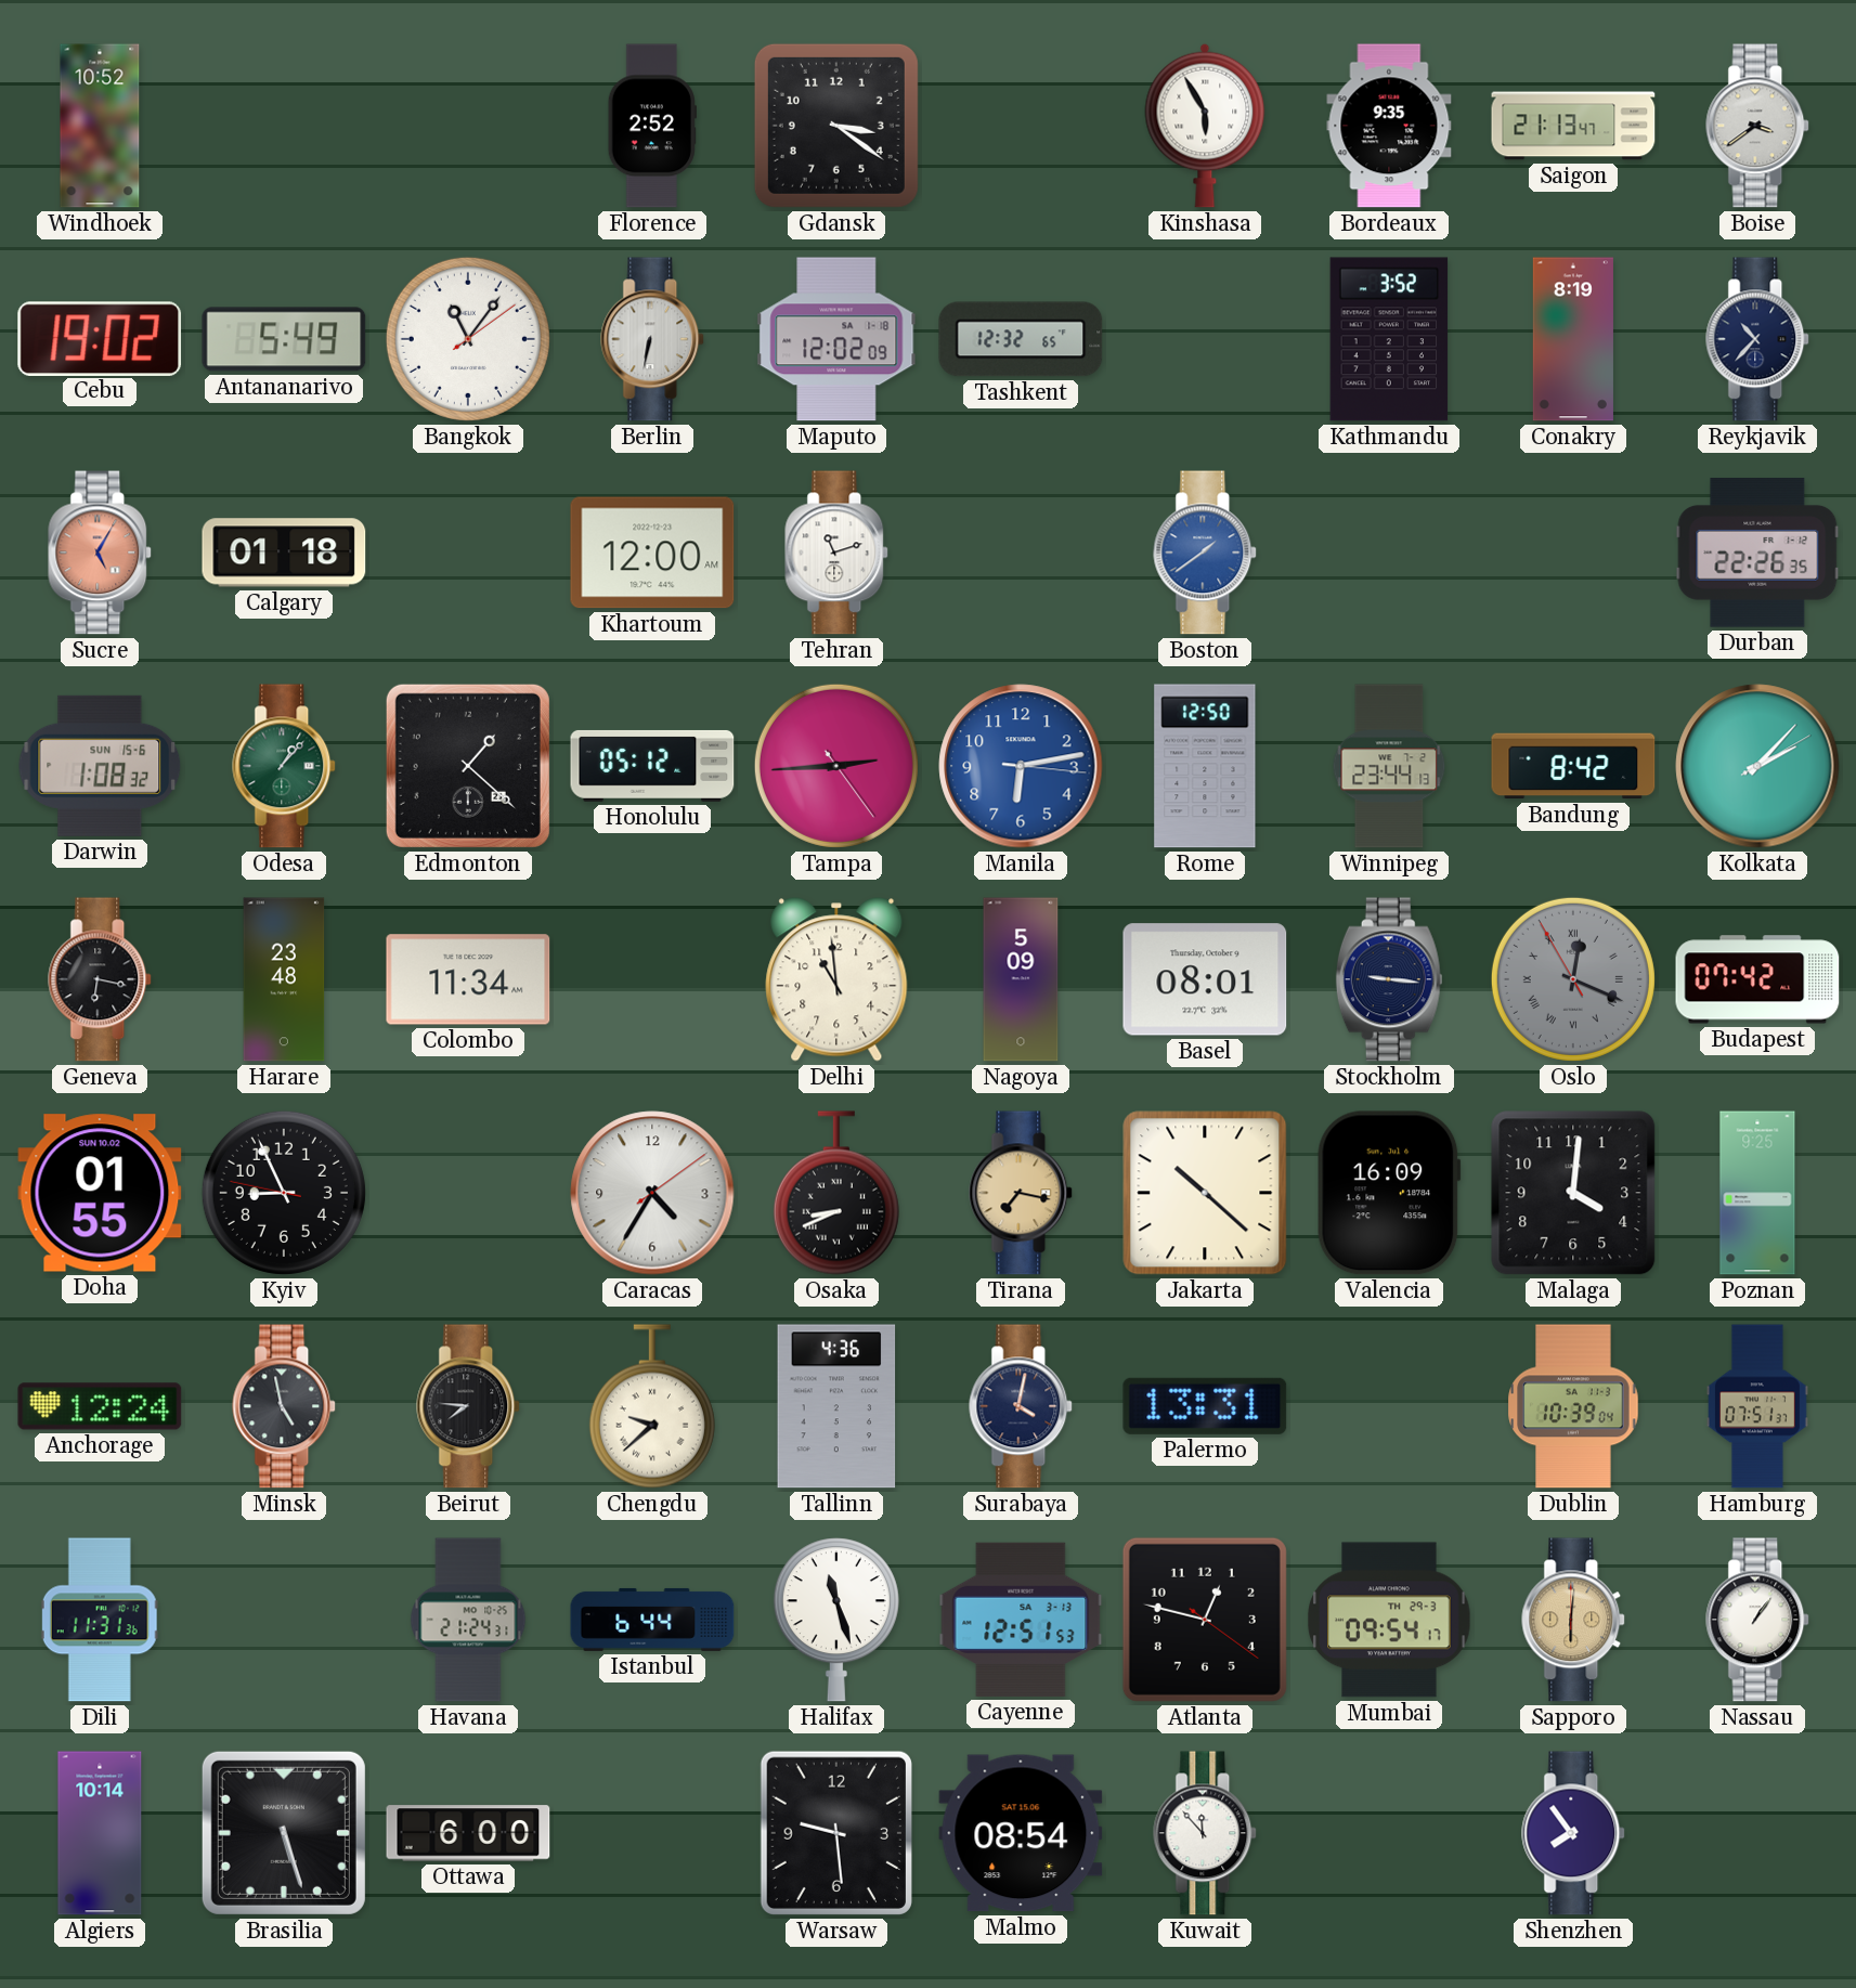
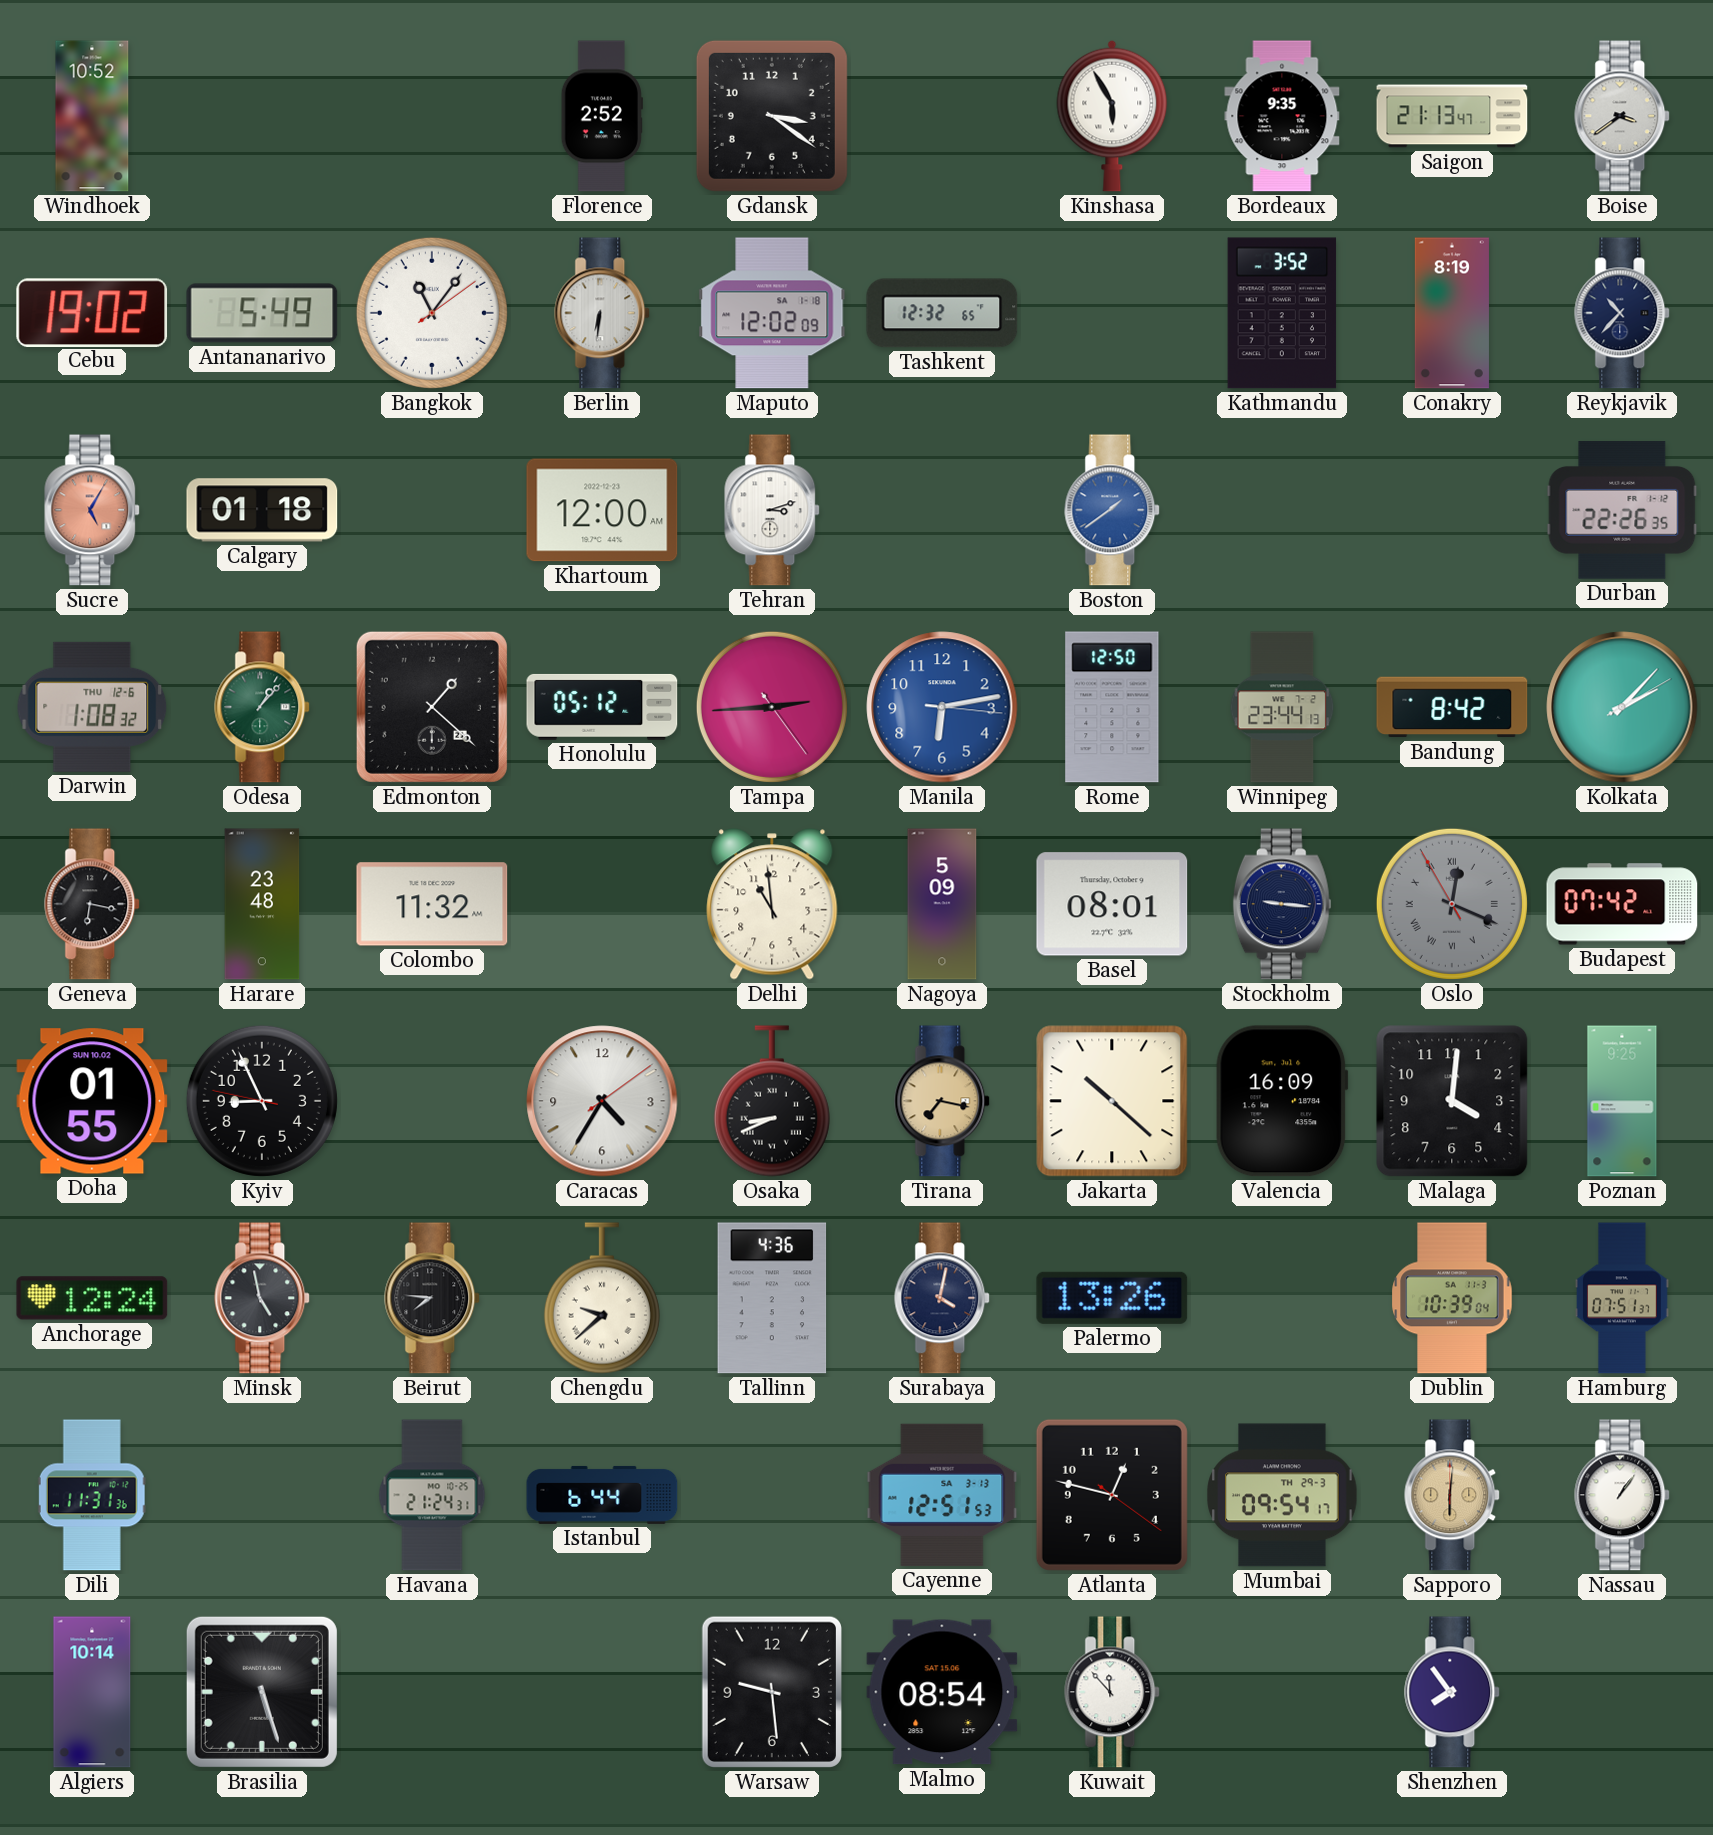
Berlin: 6:32 -> 6:31 (603, 313)
Tehran: 11:12 -> 3:12 (773, 510)
Darwin date: SUN 15-6 -> THU 12-6 (92, 707)
Colombo: 11:34 -> 11:32 (432, 904)
Palermo: 13:31 -> 13:26 (1112, 1298)
Halifax: 11:27 -> none (836, 1620)
Ottawa: 6:00 -> none (468, 1833)
